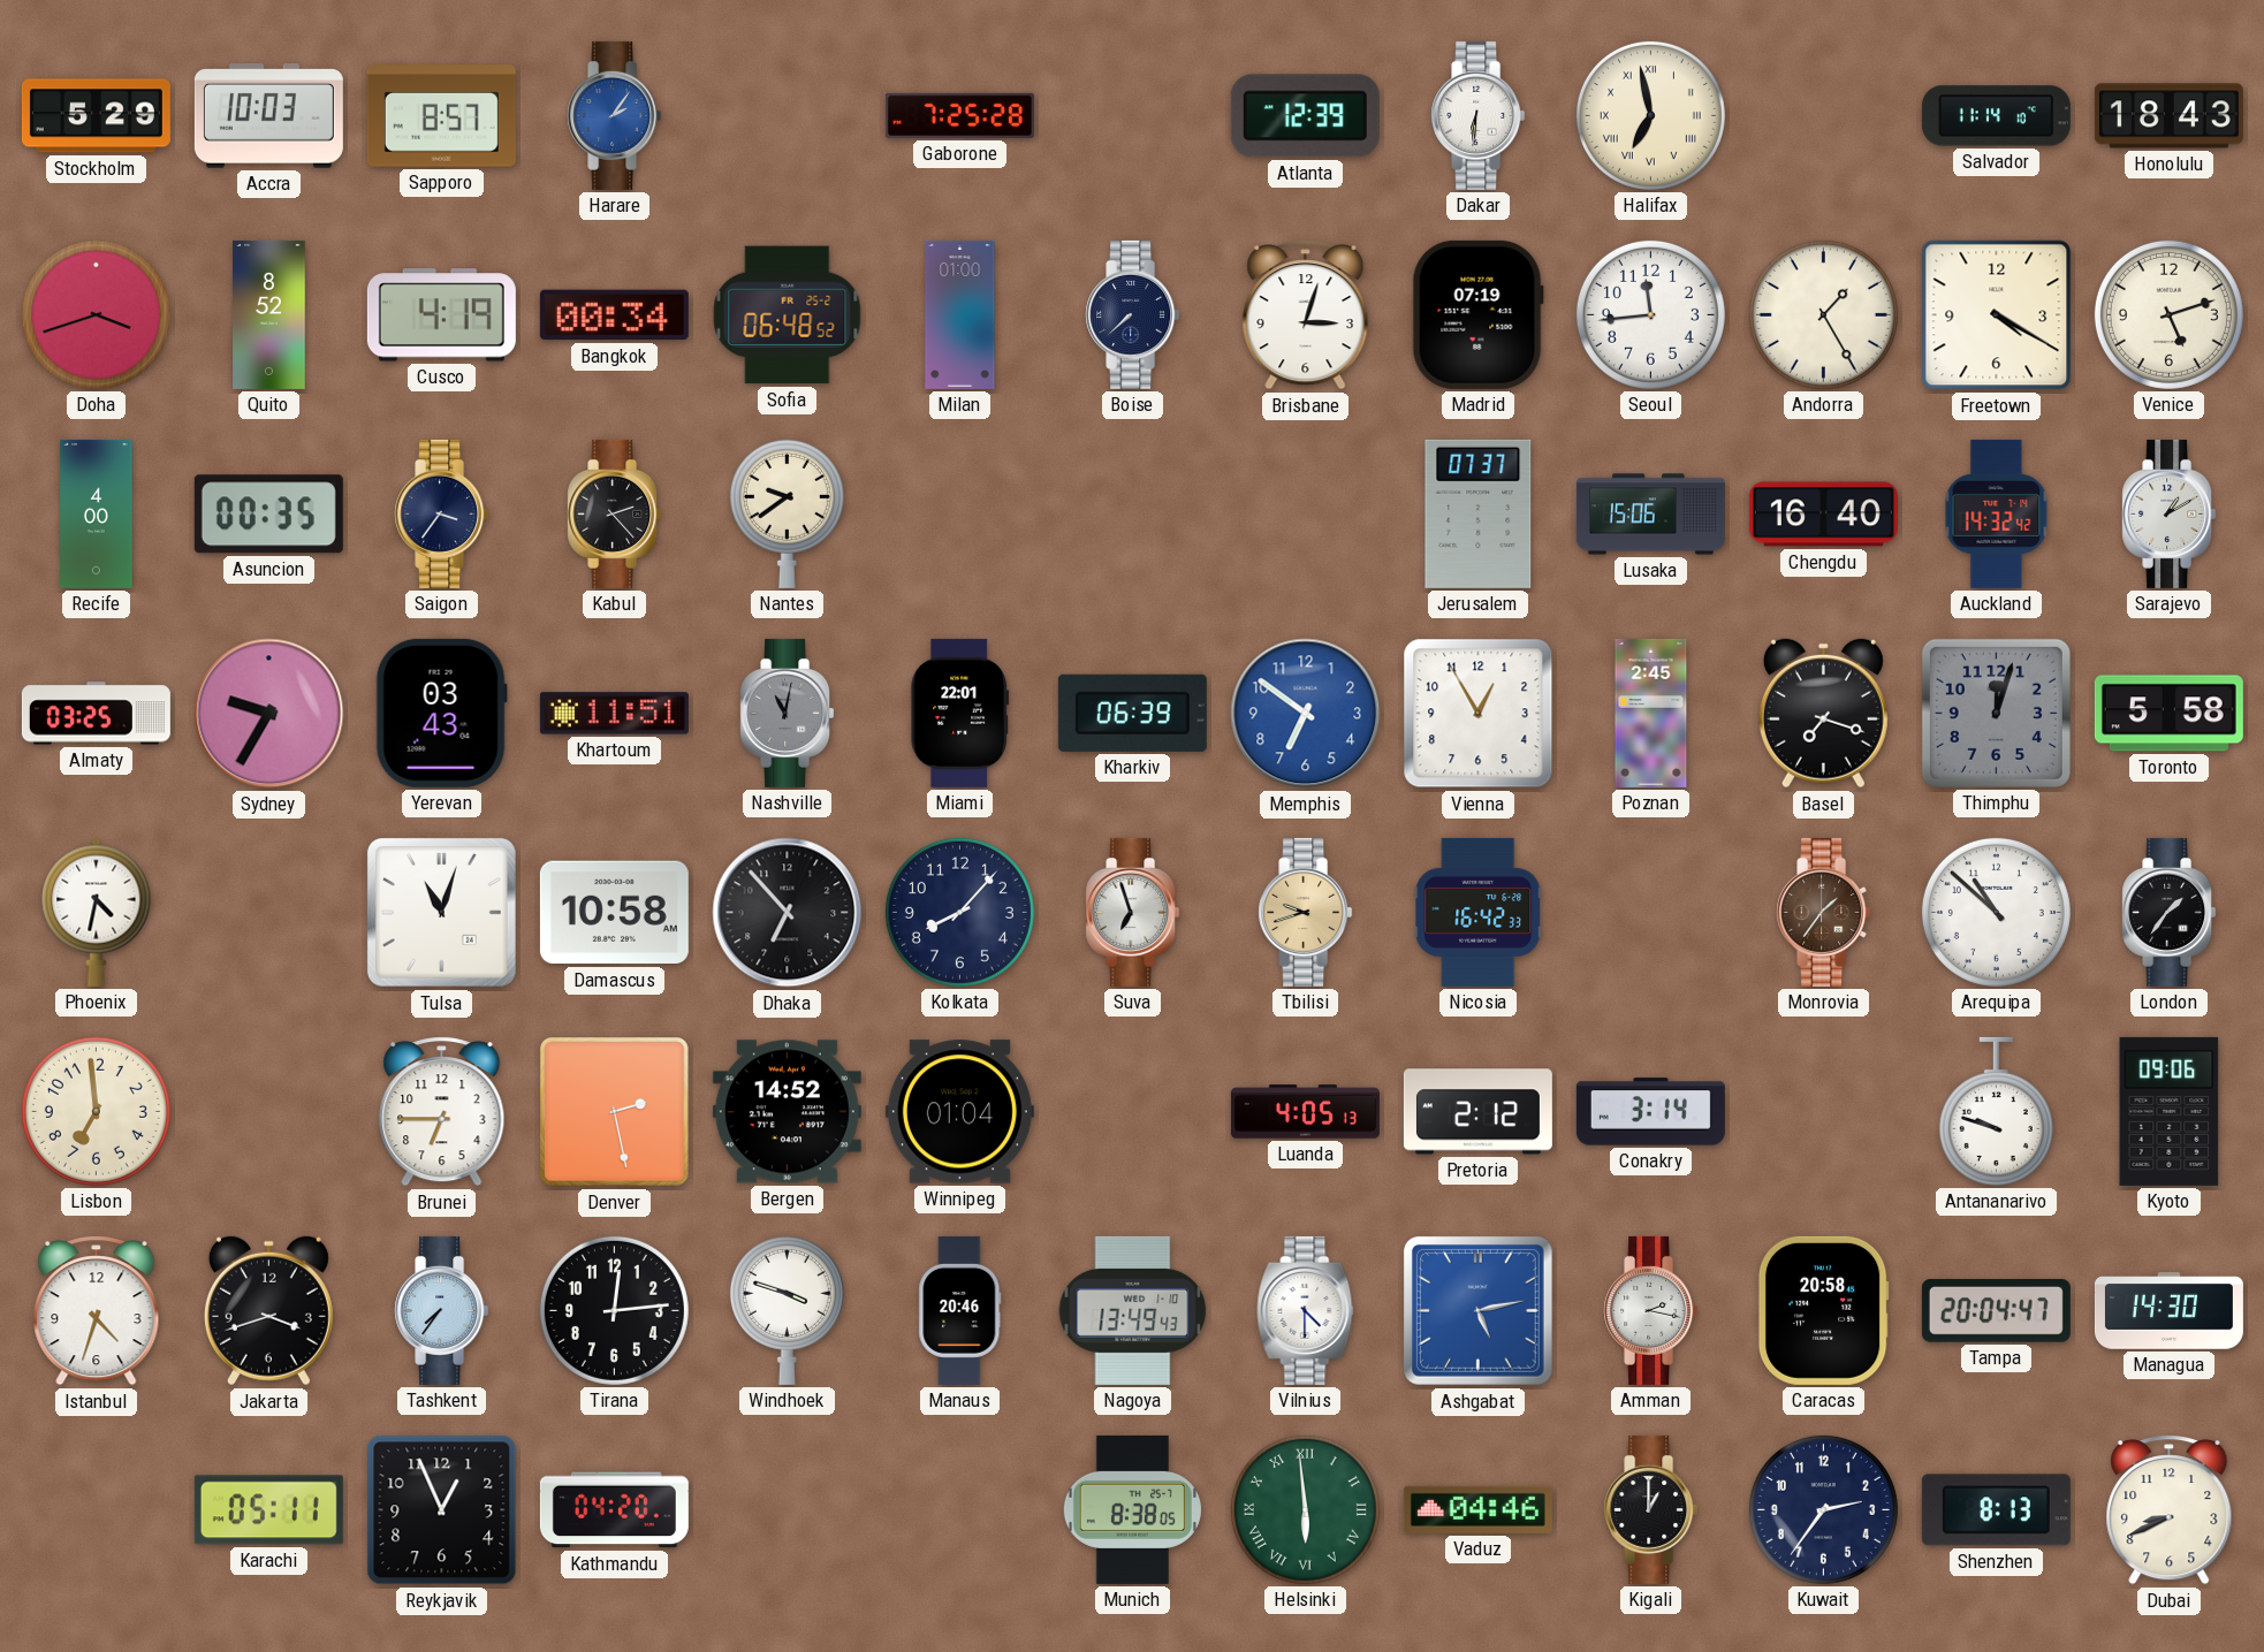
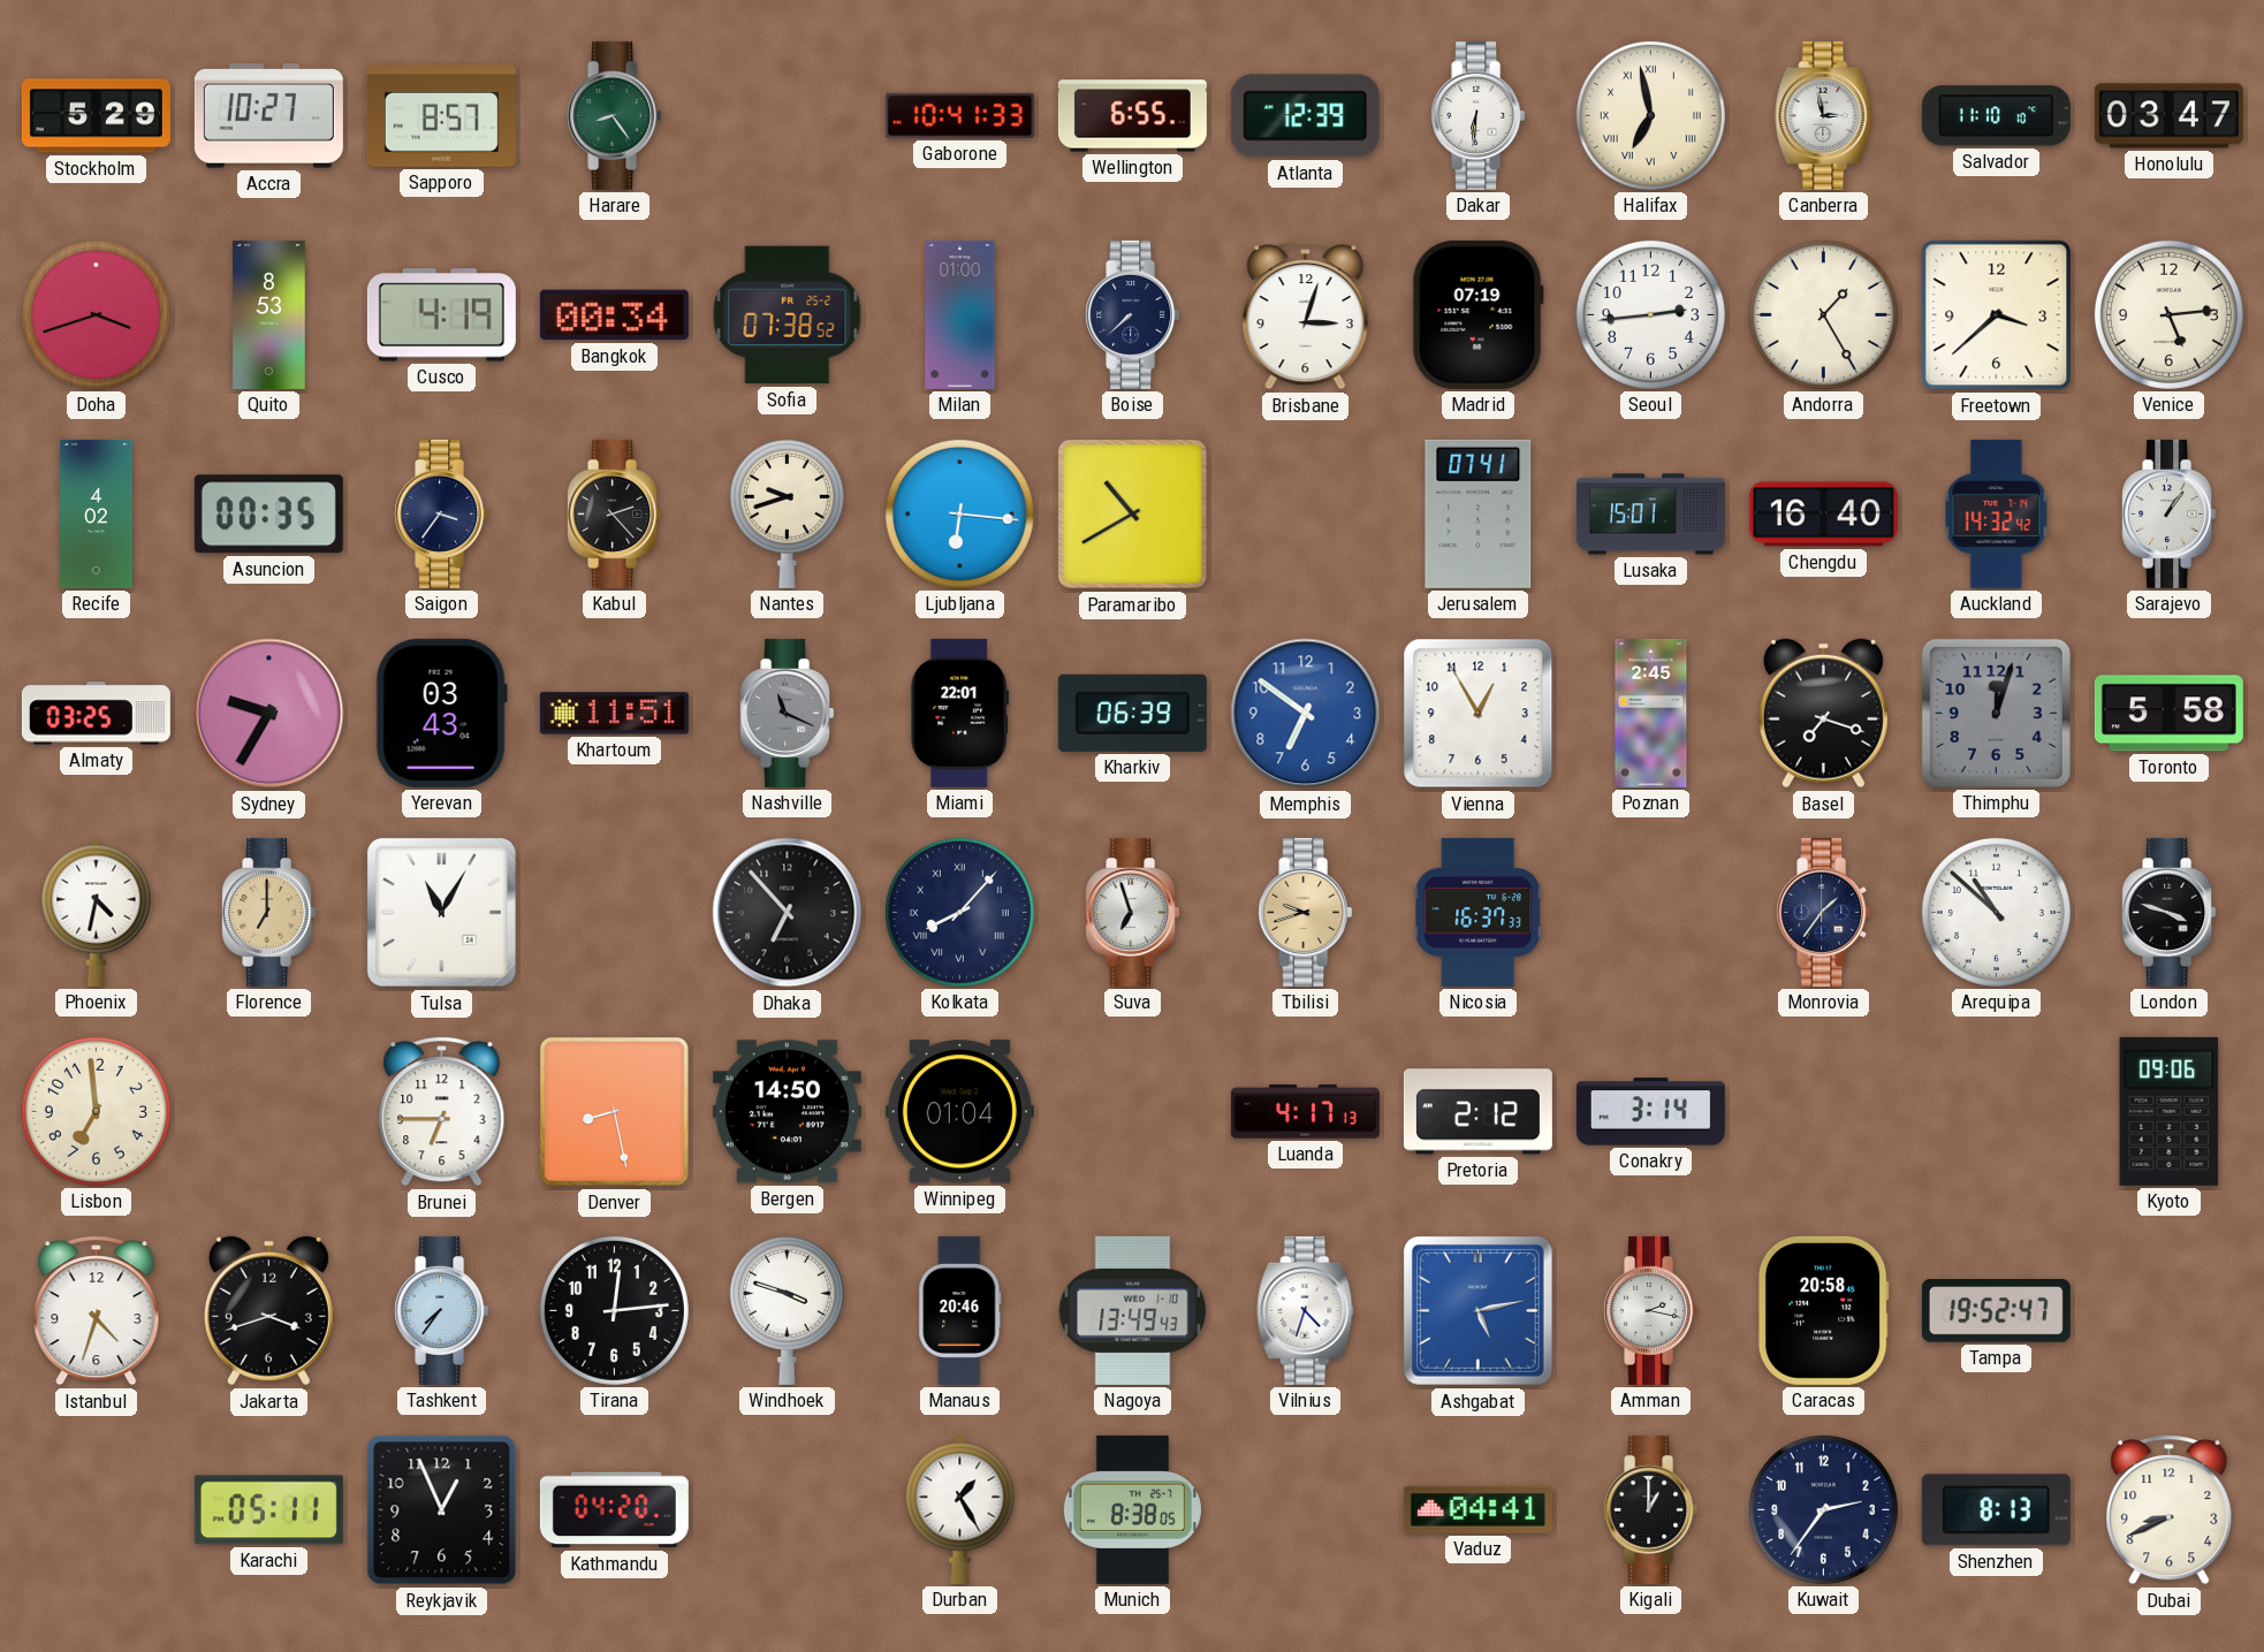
Accra: 10:03 -> 10:27 (268, 116)
Harare: 2:06 -> 8:24 (615, 115)
Harare dial: blue -> green (615, 115)
Gaborone: 7:25 -> 10:41 (959, 115)
Wellington: none -> 6:55 (1132, 116)
Canberra: none -> 2:58 (1824, 115)
Salvador: 11:14 -> 11:10 (1996, 116)
Honolulu: 18:43 -> 03:47 (2168, 116)
Quito: 8:52 -> 8:53 (269, 314)
Sofia: 06:48 -> 07:38 (788, 315)
Seoul: 11:44 -> 2:44 (1650, 314)
Freetown: 4:20 -> 3:38 (1997, 315)
Venice: 5:12 -> 5:14 (2168, 314)
Recife: 4:00 -> 4:02 (97, 513)
Nantes: 9:39 -> 9:42 (787, 513)
Ljubljana: none -> 6:16 (959, 513)
Paramaribo: none -> 10:40 (1132, 513)
Jerusalem: 07:37 -> 07:41 (1479, 513)
Lusaka: 15:06 -> 15:01 (1650, 515)
Sarajevo: 1:10 -> 1:06 (2170, 513)
Nashville: 11:02 -> 11:19 (788, 713)
Florence: none -> 7:00 (269, 912)
Tulsa: 11:03 -> 11:05 (441, 912)
Damascus: 10:58 -> none (614, 913)
Kolkata numerals: Arabic -> Roman (959, 912)
Nicosia: 16:42 -> 16:37 (1479, 912)
Monrovia dial: brown -> navy (1824, 912)
London: 1:36 -> 3:48 (2170, 912)
Denver: 2:28 -> 8:28 (615, 1112)
Bergen: 14:52 -> 14:50 (787, 1112)
Luanda: 4:05 -> 4:17 (1305, 1112)
Antananarivo: 9:48 -> none (1996, 1111)
Vilnius: 4:30 -> 4:33 (1306, 1310)
Tampa: 20:04 -> 19:52 (1996, 1311)
Managua: 14:30 -> none (2168, 1311)
Durban: none -> 1:25 (960, 1509)
Helsinki: 5:59 -> none (1305, 1509)
Vaduz: 04:46 -> 04:41 (1477, 1509)
